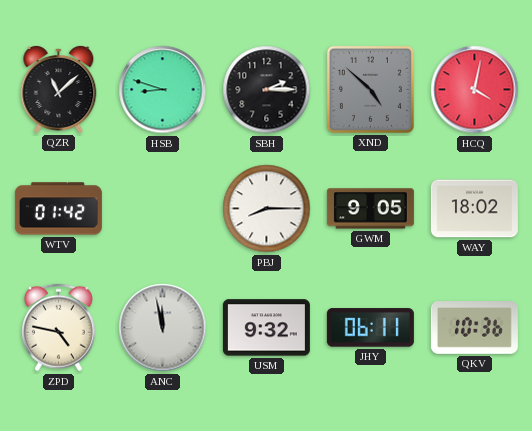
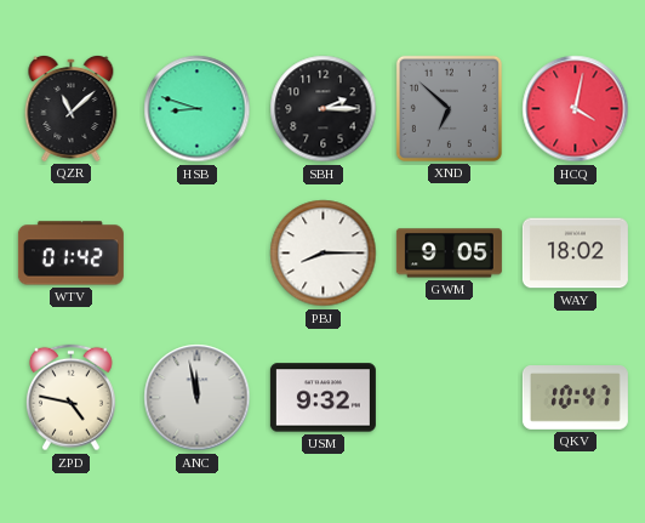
XND: 4:52 -> 6:52 (449, 108)
JHY: 06:11 -> none (370, 328)
QKV: 10:36 -> 10:47 (575, 398)
